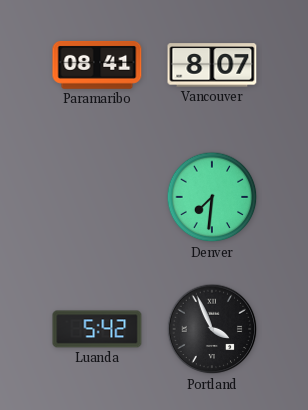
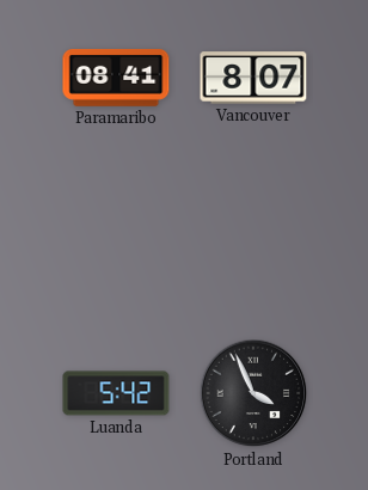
Denver: 7:31 -> none (212, 197)
